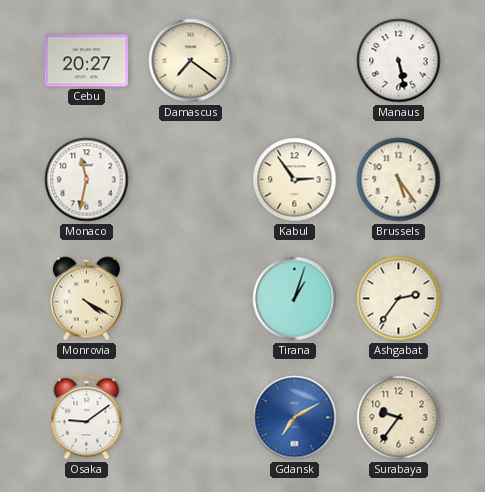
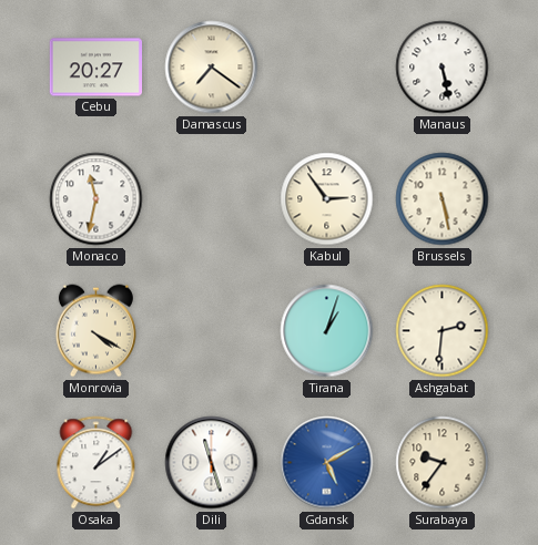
Brussels: 5:24 -> 5:28 (443, 199)
Ashgabat: 2:36 -> 2:31 (443, 331)
Osaka: 9:09 -> 1:09 (97, 463)
Dili: none -> 11:27 (212, 463)
Gdansk: 7:10 -> 5:10 (327, 463)
